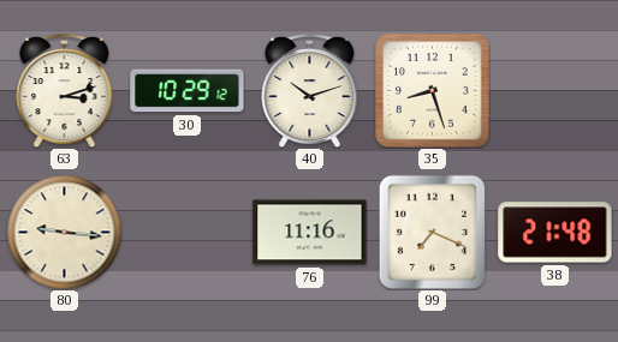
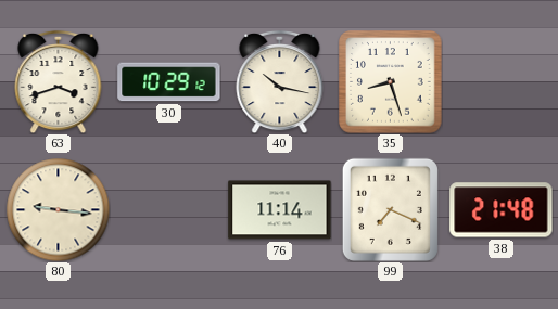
63: 3:12 -> 3:42 (59, 81)
40: 10:12 -> 10:17 (280, 81)
76: 11:16 -> 11:14 (280, 210)
